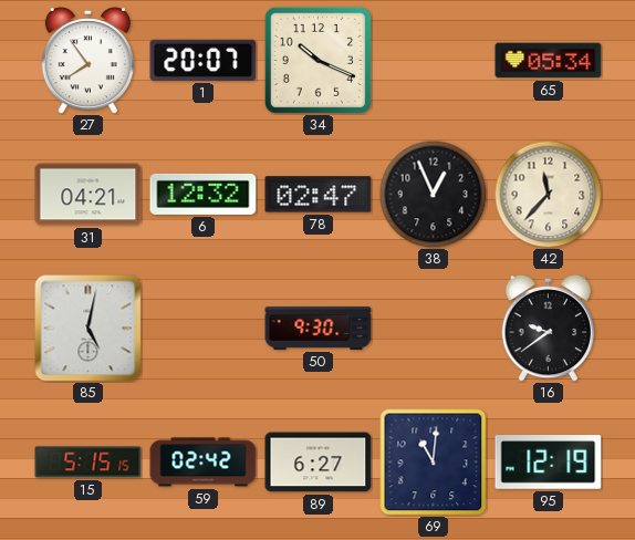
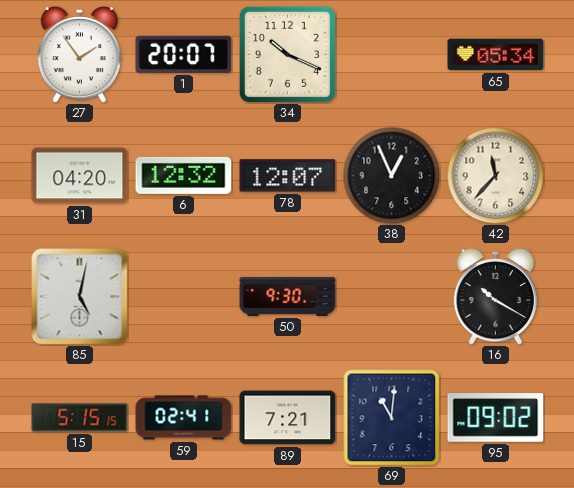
27: 7:54 -> 1:54 (79, 54)
31: 04:21 -> 04:20 (80, 176)
78: 02:47 -> 12:07 (288, 176)
16: 9:39 -> 10:20 (495, 296)
59: 02:42 -> 02:41 (184, 418)
89: 6:27 -> 7:21 (288, 418)
95: 12:19 -> 09:02 (496, 418)
